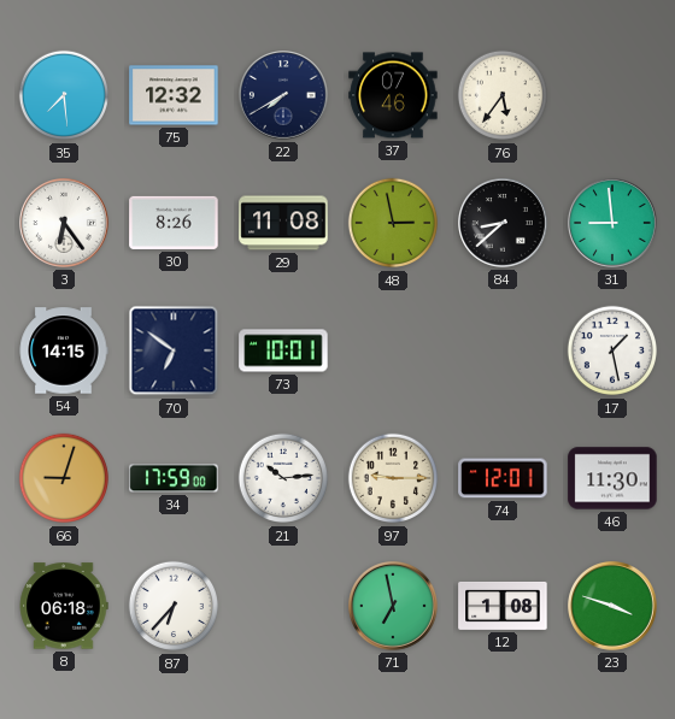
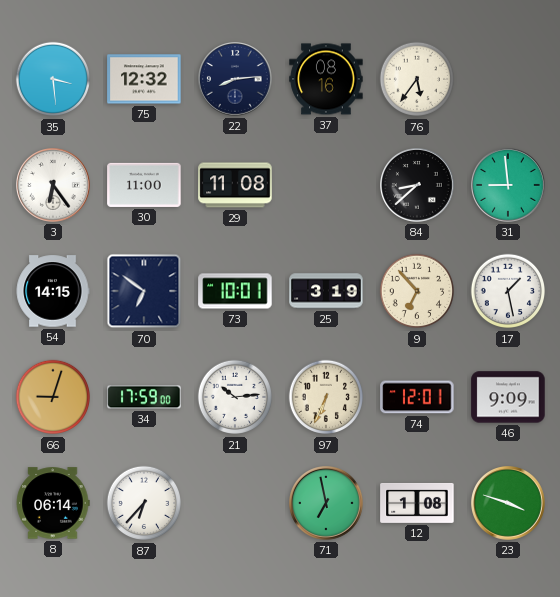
35: 7:29 -> 3:29 (53, 79)
22: 7:40 -> 8:14 (236, 80)
37: 07:46 -> 08:16 (326, 79)
30: 8:26 -> 11:00 (144, 185)
48: 2:58 -> none (393, 223)
25: none -> 3:19 (326, 291)
9: none -> 6:53 (417, 291)
97: 9:15 -> 6:34 (326, 397)
46: 11:30 -> 9:09 (508, 397)
8: 06:18 -> 06:14 (53, 503)
